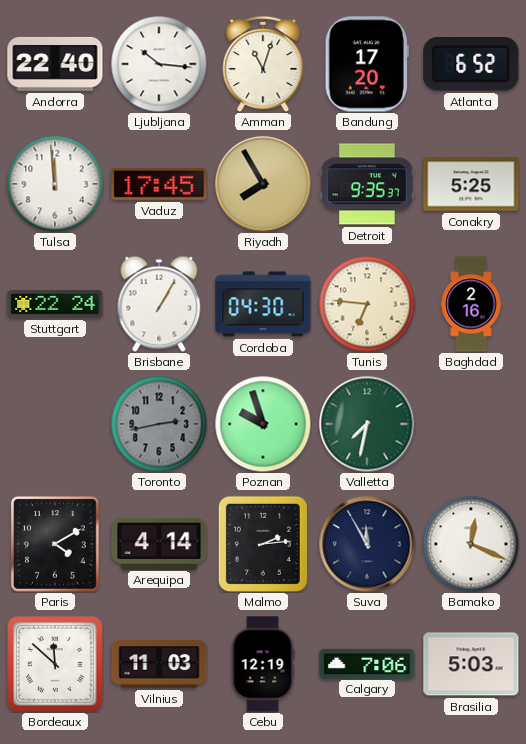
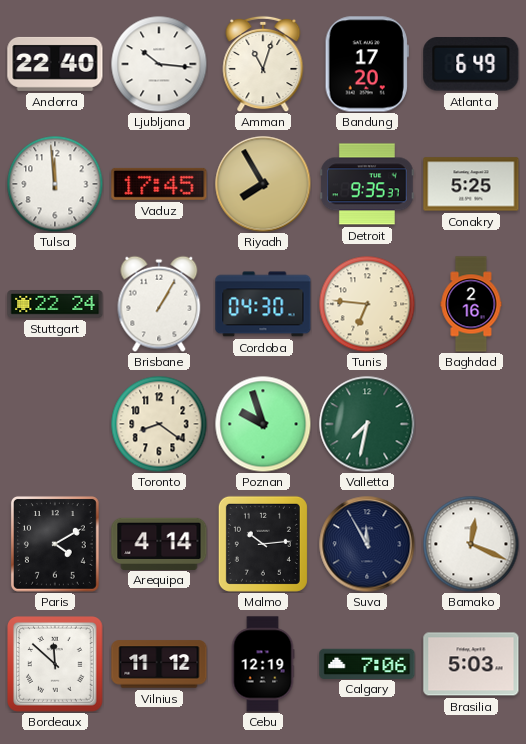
Atlanta: 6:52 -> 6:49 (471, 64)
Toronto: 2:43 -> 8:21 (159, 424)
Toronto dial: grey -> cream (159, 424)
Malmo: 2:14 -> 10:14 (263, 544)
Vilnius: 11:03 -> 11:12 (159, 664)
